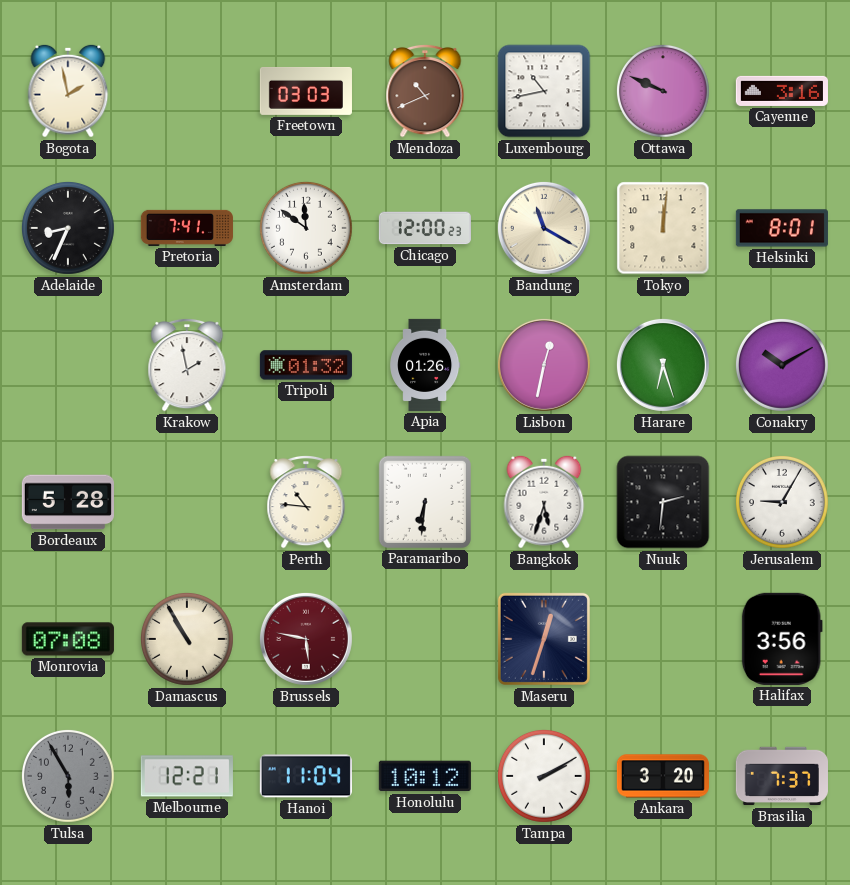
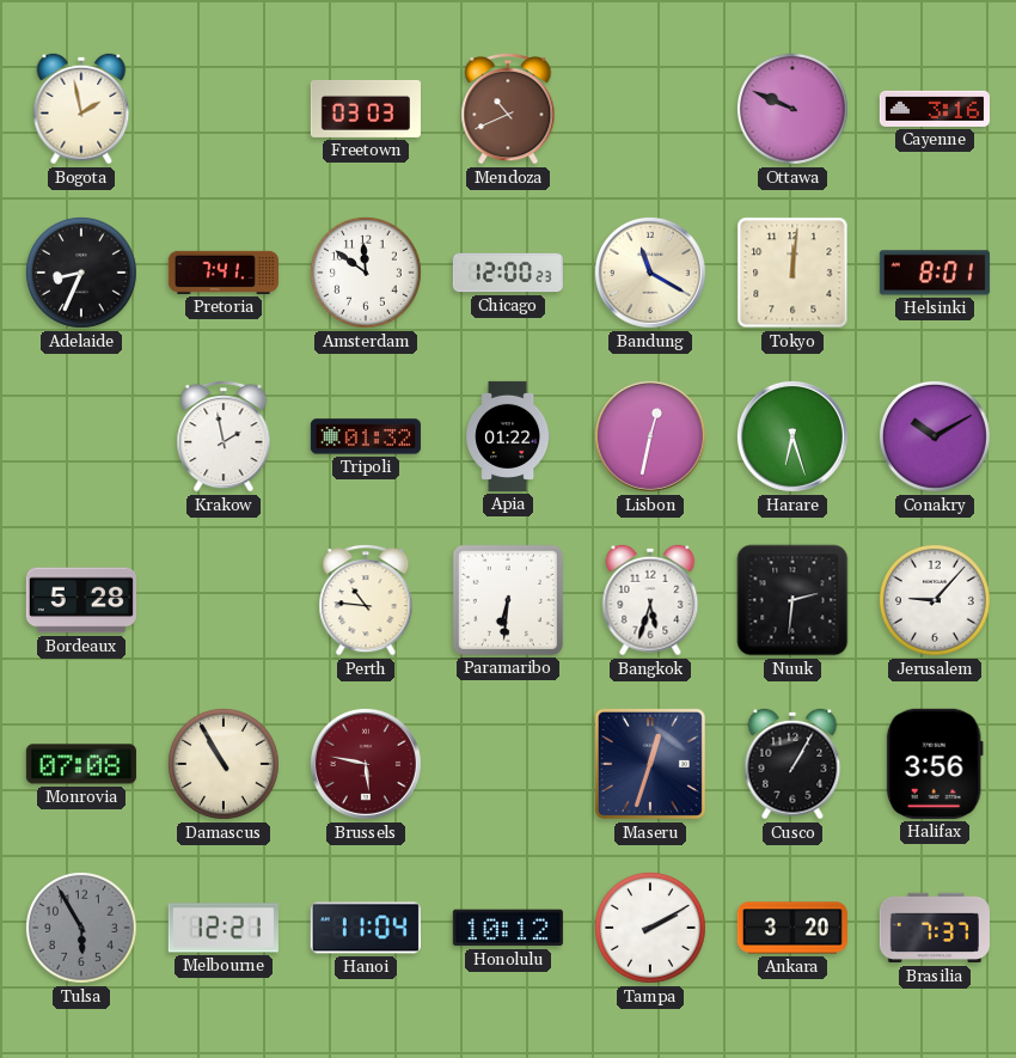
Luxembourg: 10:43 -> none (544, 91)
Apia: 01:26 -> 01:22 (509, 436)
Jerusalem: 9:05 -> 9:07 (935, 600)
Cusco: none -> 1:05 (792, 764)
